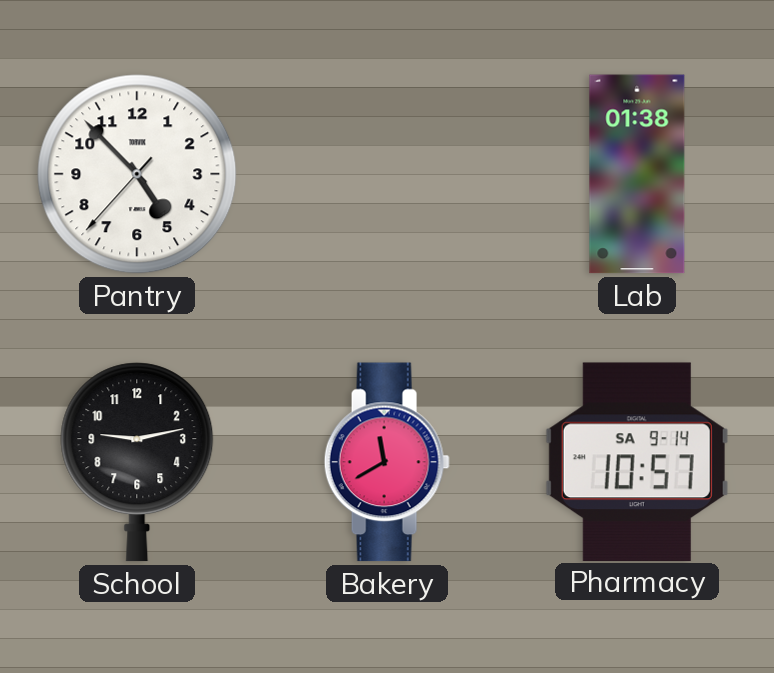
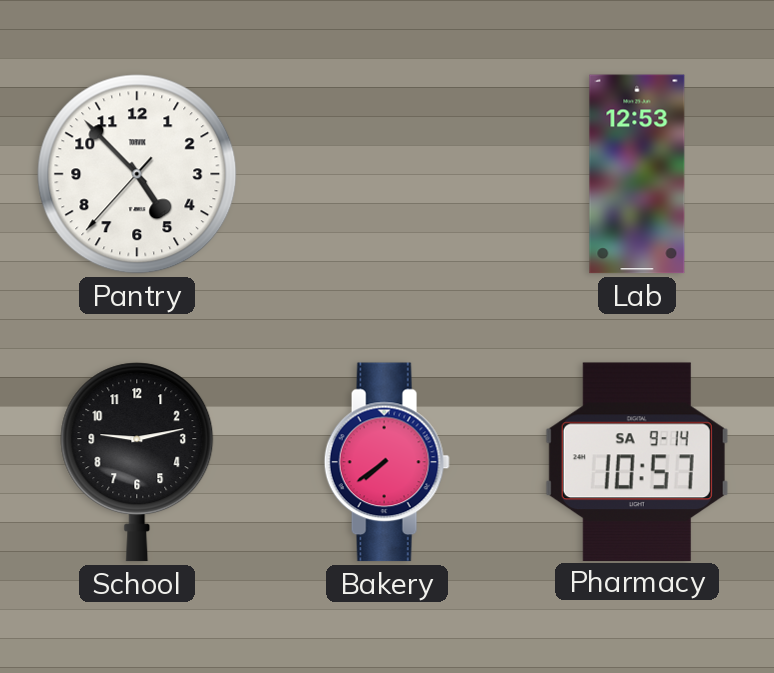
Lab: 01:38 -> 12:53 (637, 174)
Bakery: 11:40 -> 7:39 (387, 462)
